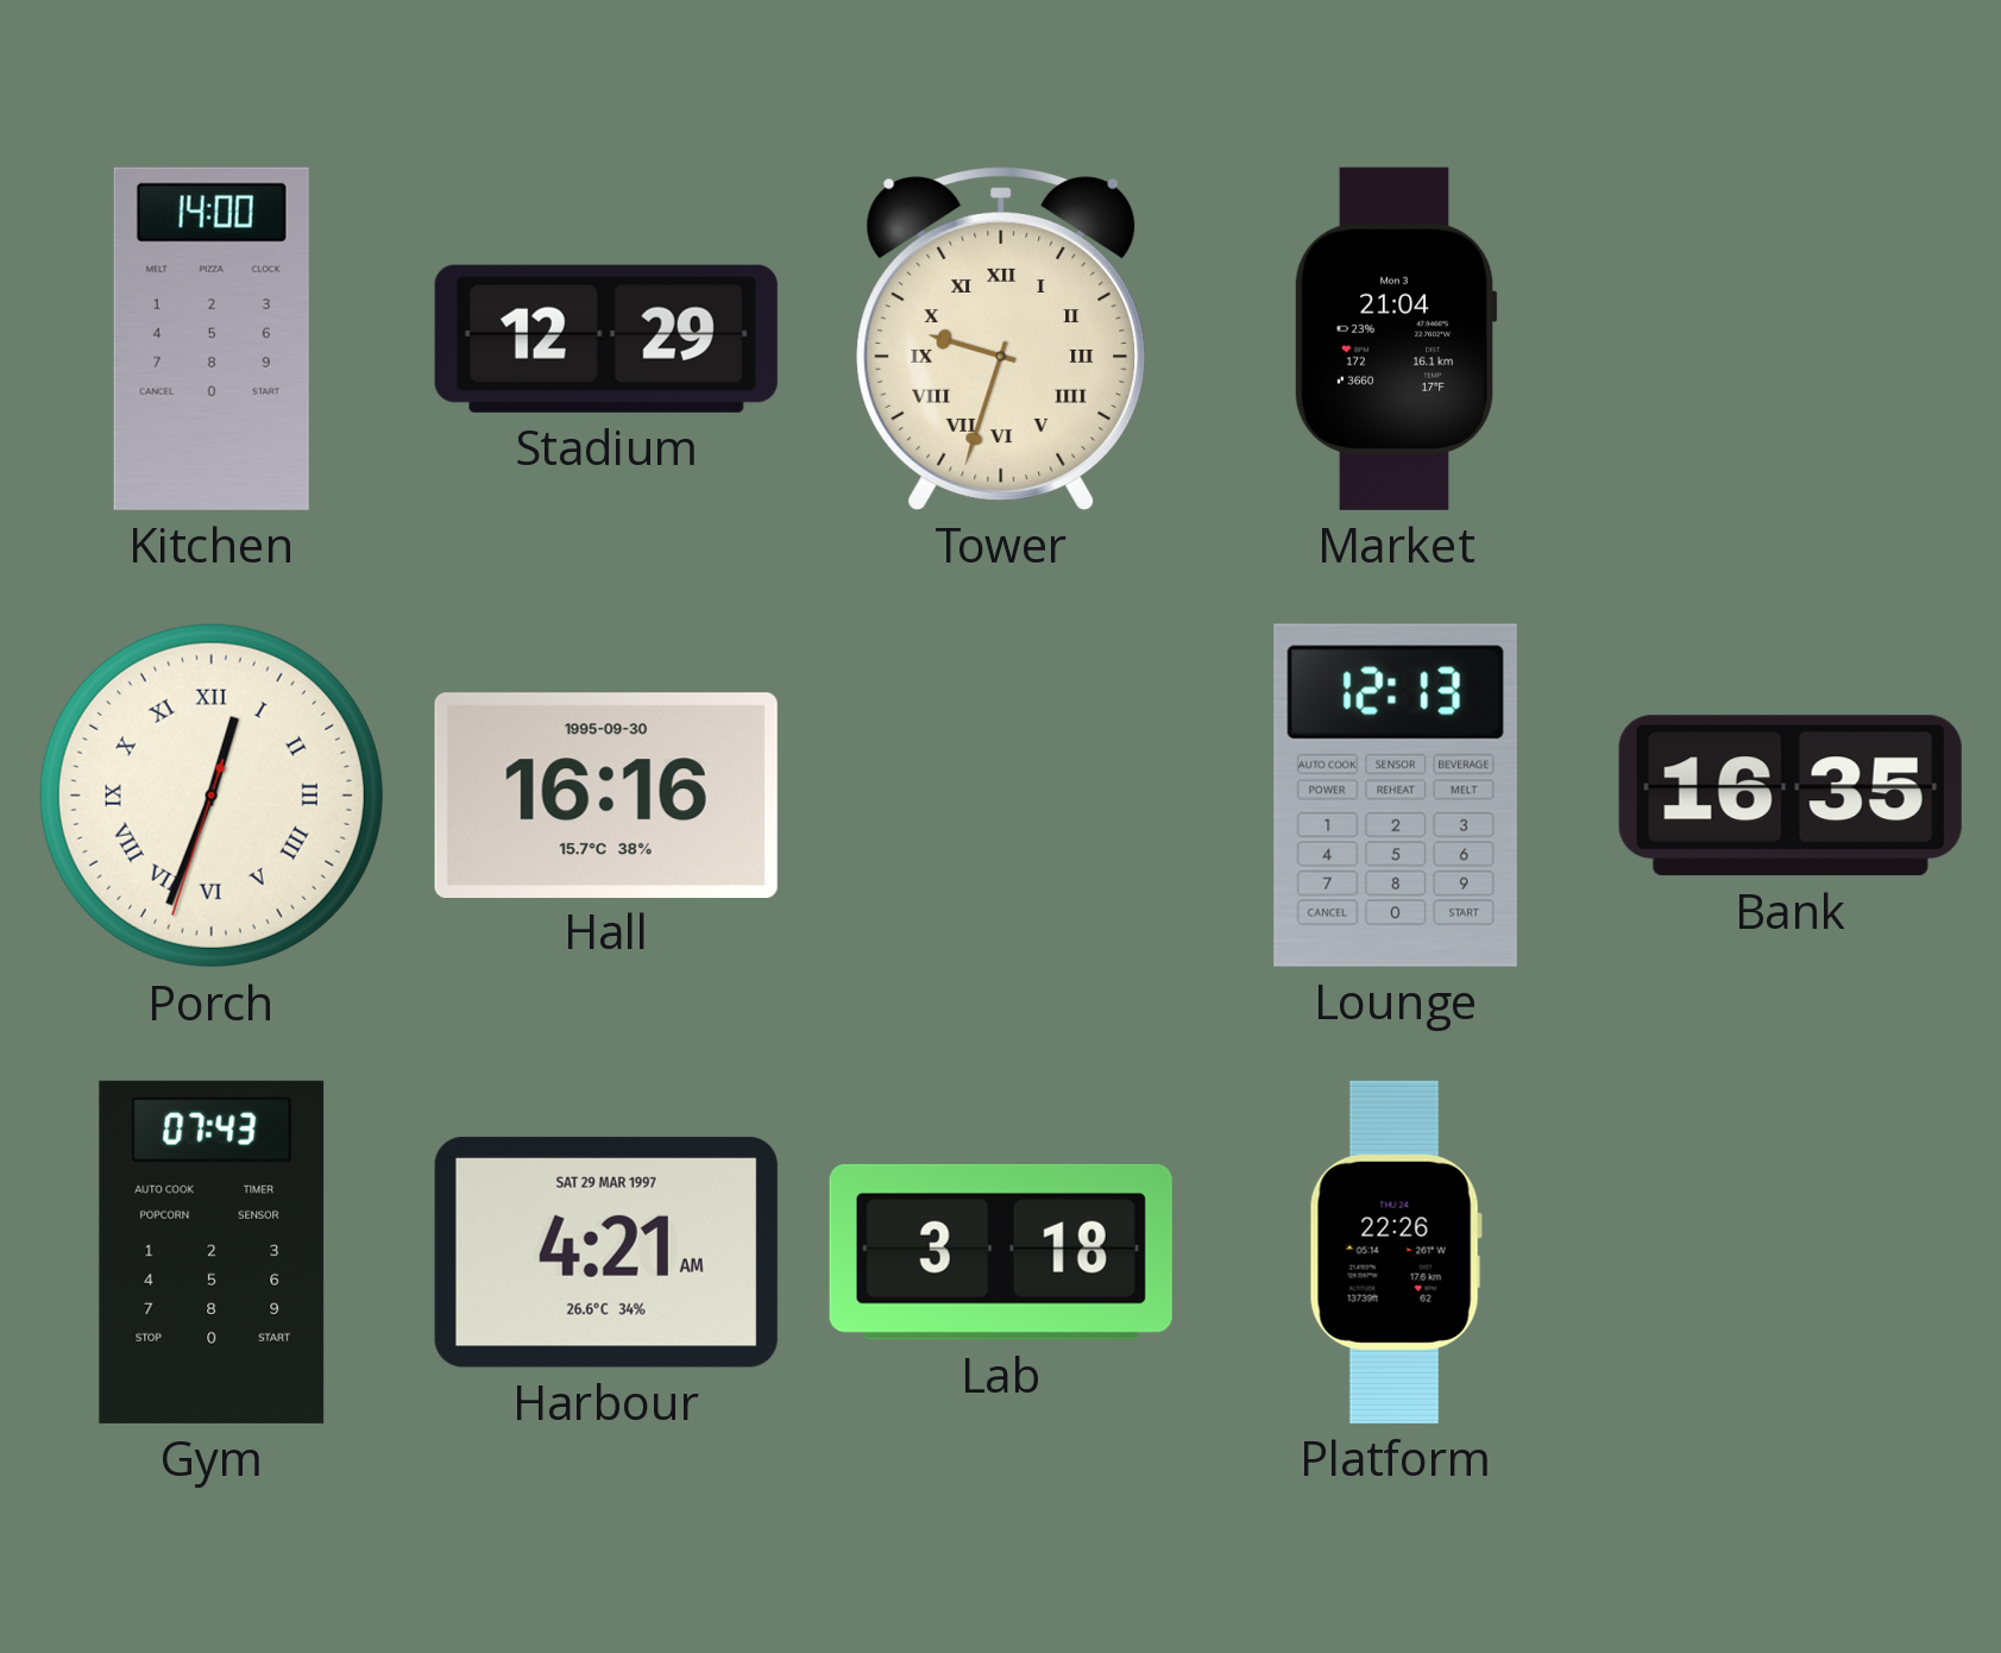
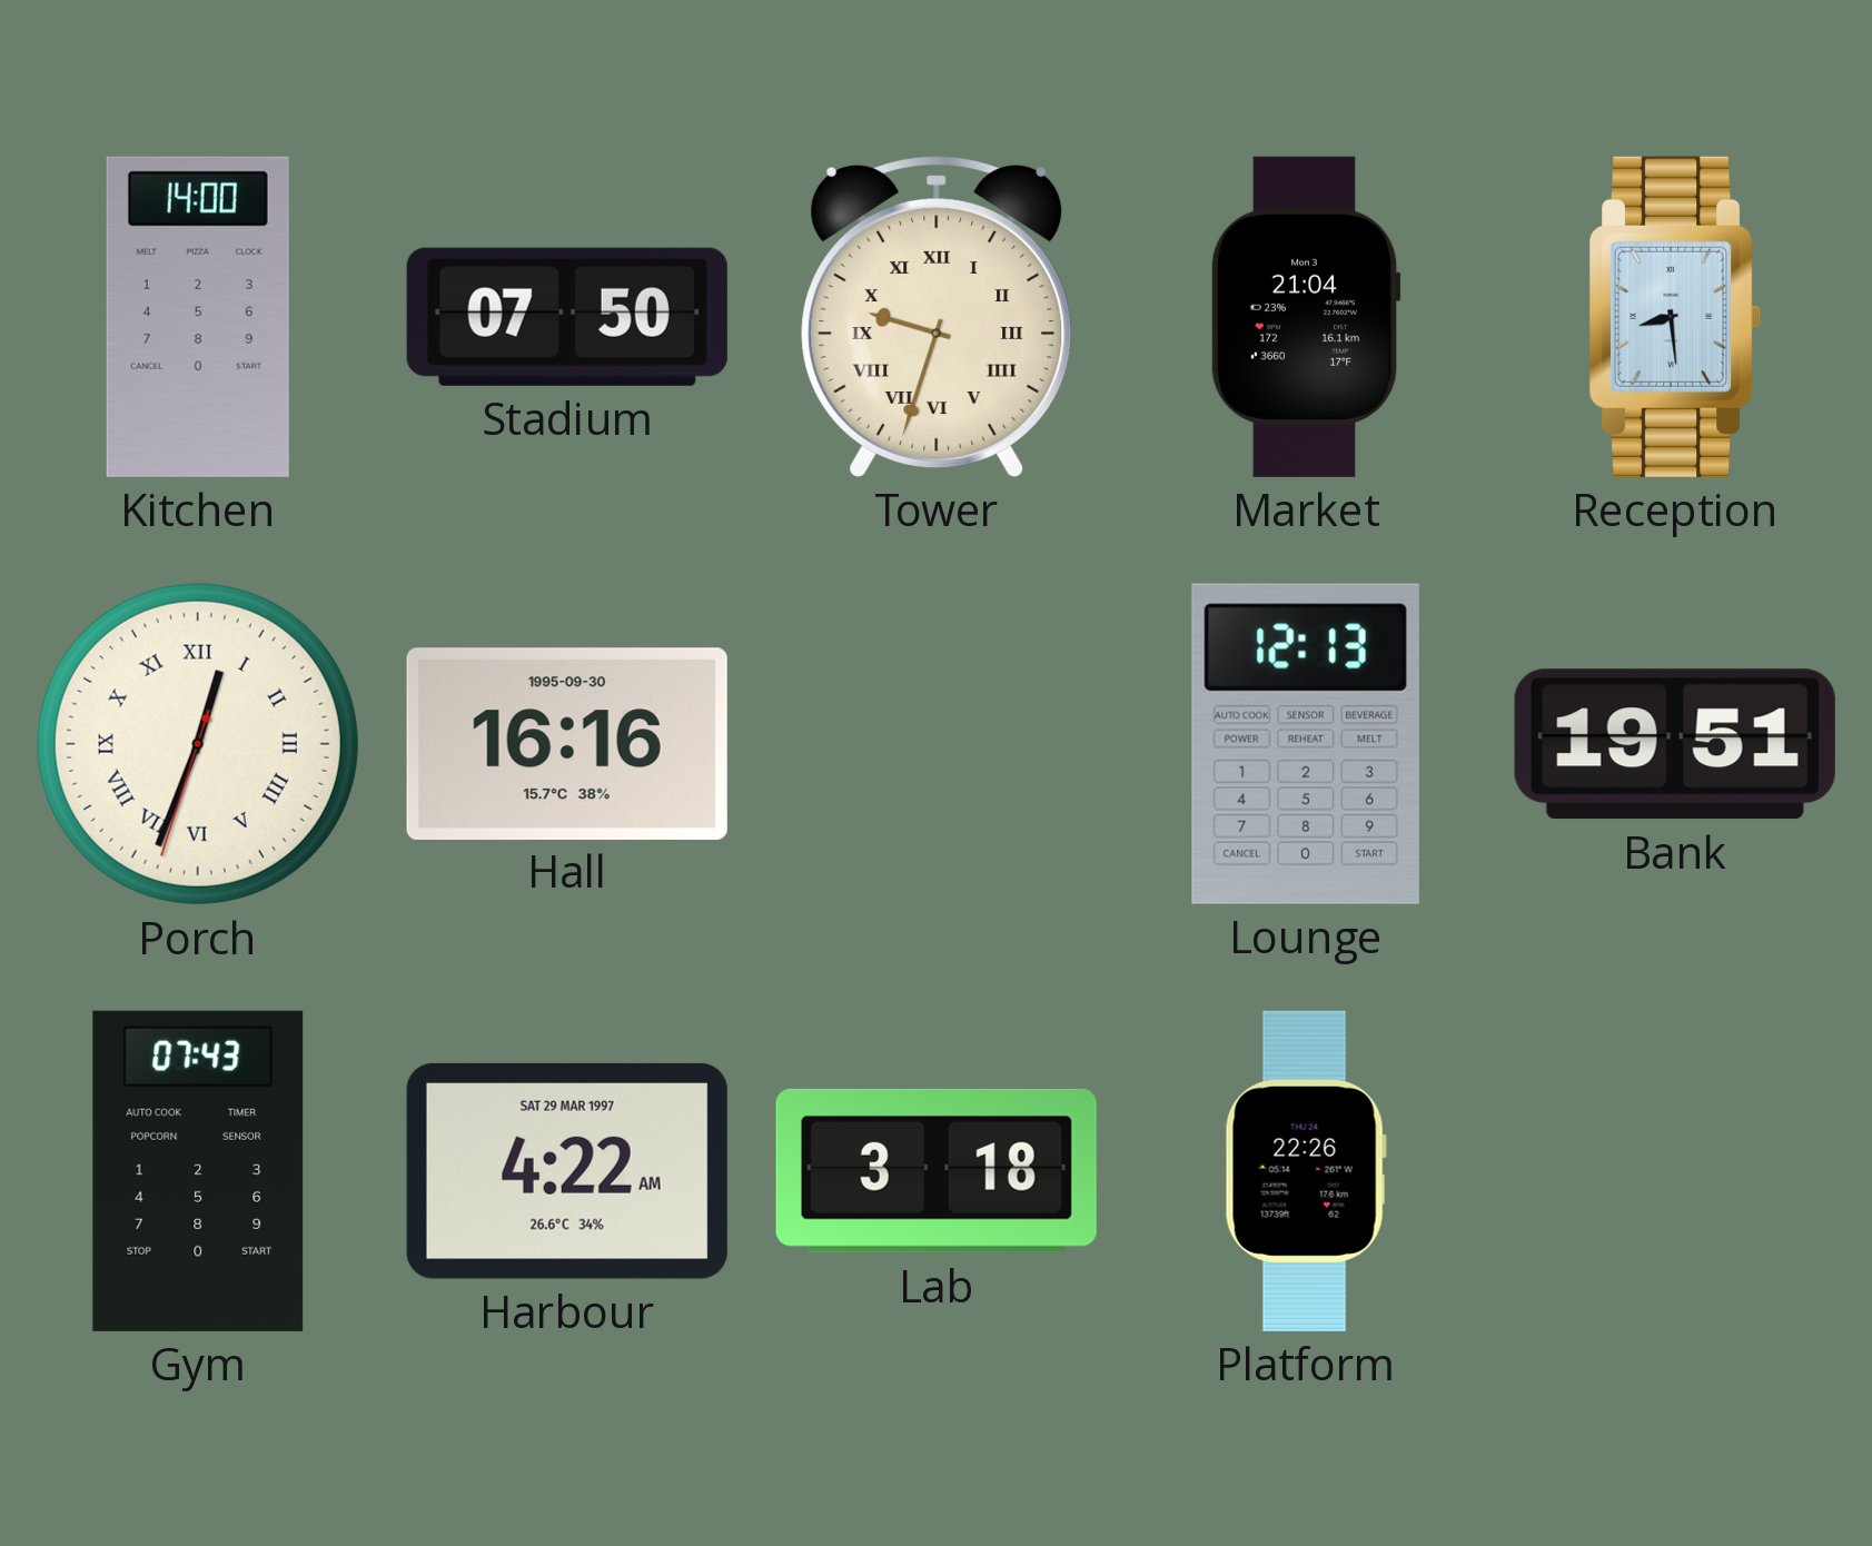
Stadium: 12:29 -> 07:50 (567, 317)
Reception: none -> 8:29 (1675, 317)
Bank: 16:35 -> 19:51 (1675, 744)
Harbour: 4:21 -> 4:22 (567, 1171)
